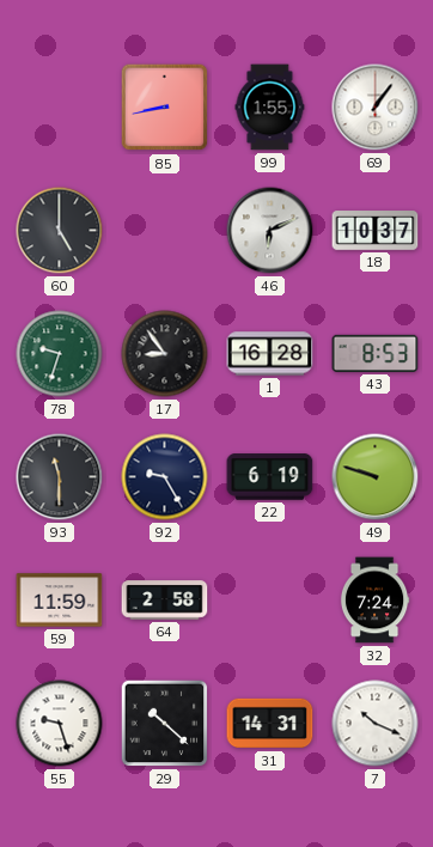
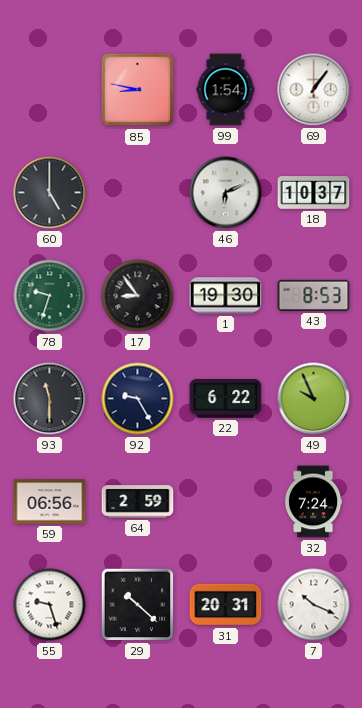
85: 8:43 -> 8:47 (138, 90)
99: 1:55 -> 1:54 (226, 90)
1: 16:28 -> 19:30 (226, 296)
22: 6:19 -> 6:22 (226, 399)
49: 9:48 -> 9:56 (314, 399)
59: 11:59 -> 06:56 (50, 502)
64: 2:58 -> 2:59 (138, 502)
31: 14:31 -> 20:31 (226, 605)
